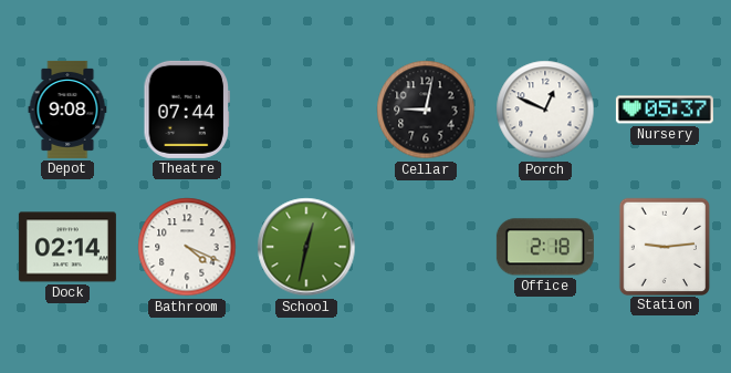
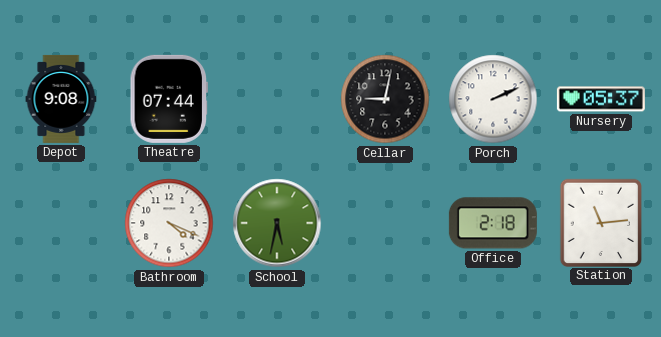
Porch: 12:49 -> 2:11 (493, 99)
Dock: 02:14 -> none (67, 247)
School: 12:32 -> 5:32 (277, 223)
Station: 9:14 -> 11:14 (600, 222)
